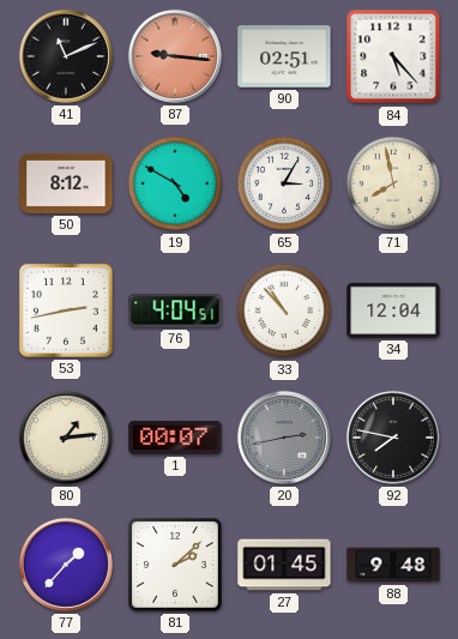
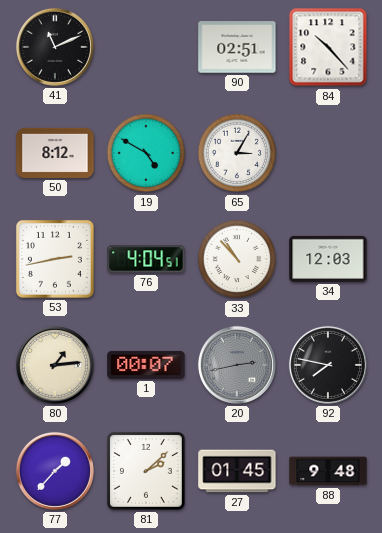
87: 9:16 -> none (175, 56)
84: 5:23 -> 10:23 (328, 47)
71: 7:58 -> none (393, 183)
34: 12:04 -> 12:03 (328, 259)
